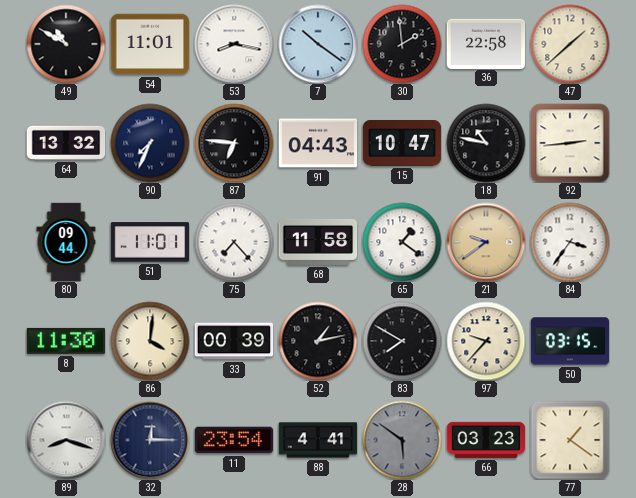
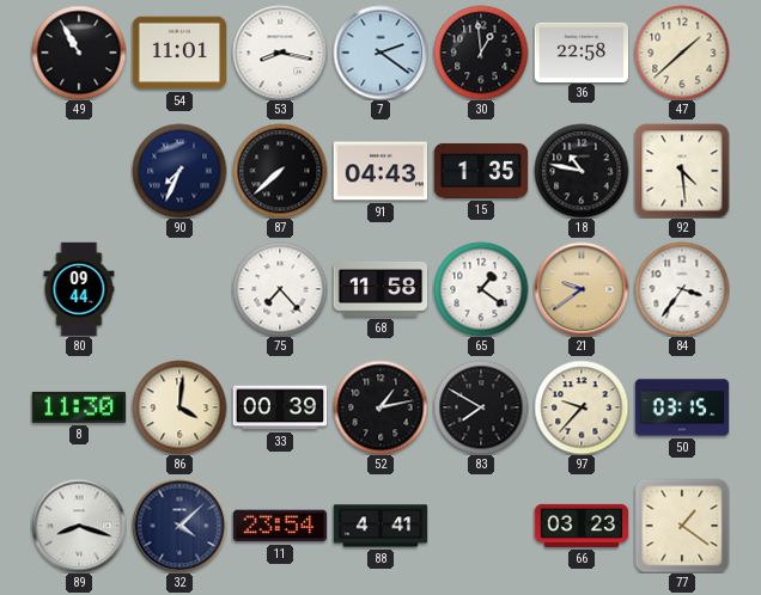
49: 10:50 -> 10:55 (79, 53)
7: 10:21 -> 2:21 (380, 53)
30: 1:59 -> 12:59 (481, 53)
64: 13:32 -> none (66, 143)
87: 6:46 -> 7:38 (280, 171)
15: 10:47 -> 1:35 (481, 171)
92: 2:44 -> 4:29 (682, 171)
51: 11:01 -> none (150, 242)
32: 12:15 -> 4:08 (179, 526)
28: 5:51 -> none (402, 440)
